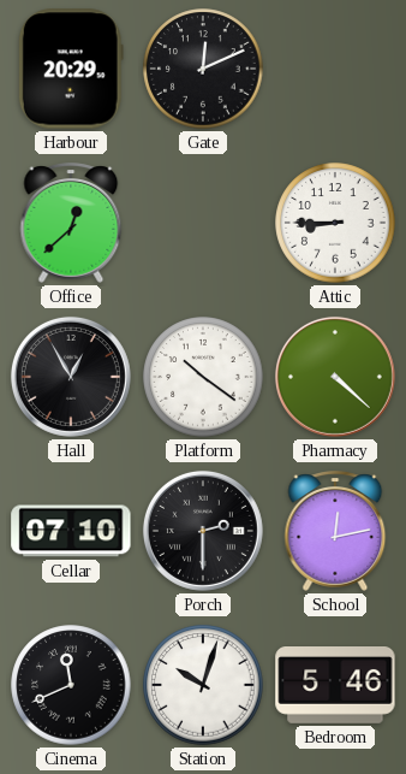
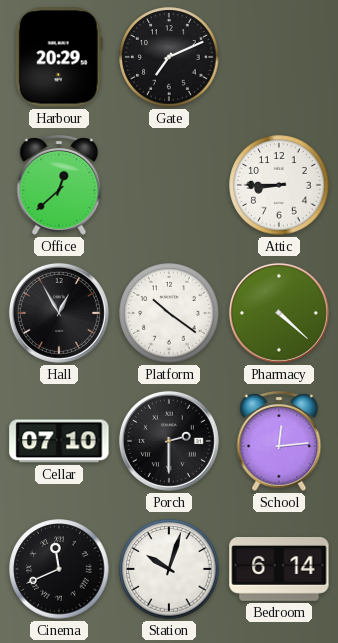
Gate: 12:11 -> 7:11 (169, 57)
School: 12:13 -> 12:14 (279, 441)
Bedroom: 5:46 -> 6:14 (279, 570)
